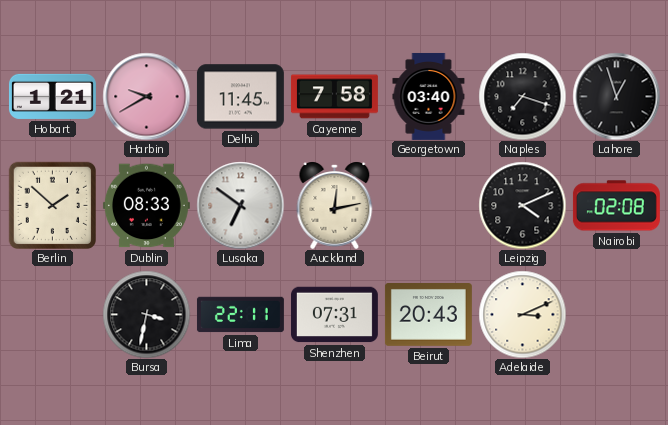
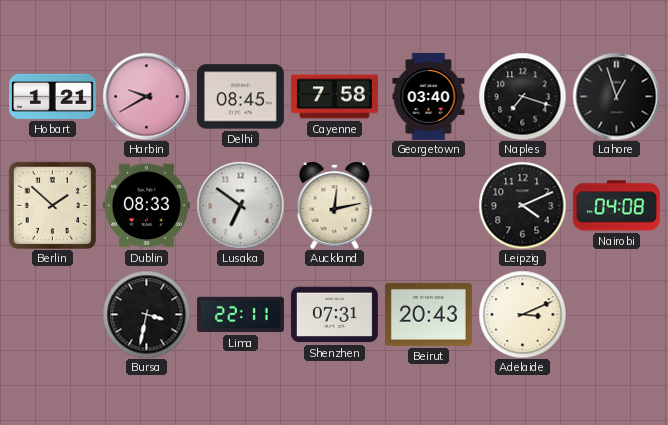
Delhi: 11:45 -> 08:45 (240, 97)
Nairobi: 02:08 -> 04:08 (616, 206)
